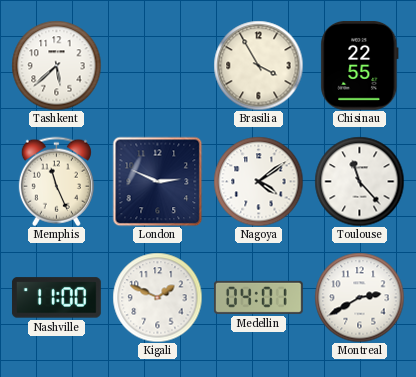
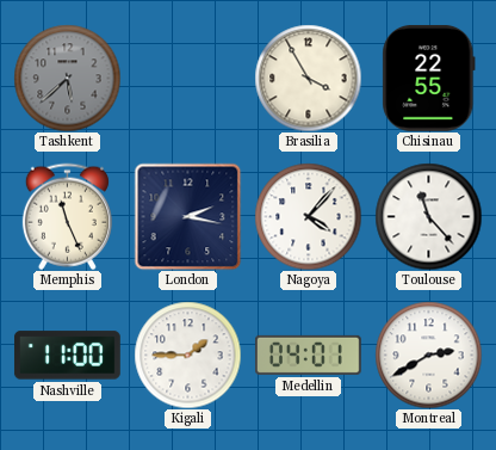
Tashkent dial: white -> grey (67, 78)
London: 2:49 -> 2:17 (187, 216)
Nagoya: 4:09 -> 4:07 (308, 216)
Kigali: 1:49 -> 1:45 (187, 355)
